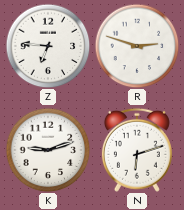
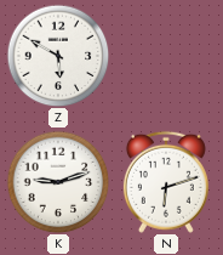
Z: 6:46 -> 5:50 (58, 56)
R: 2:48 -> none (137, 46)
